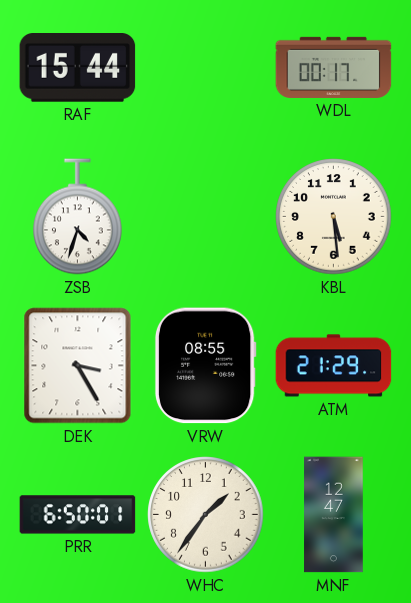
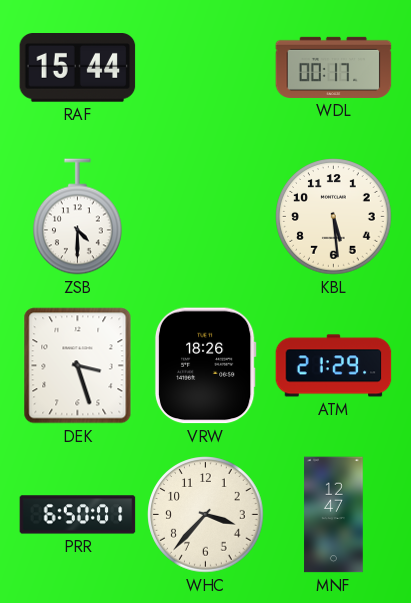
ZSB: 4:33 -> 4:30 (78, 217)
DEK: 3:25 -> 3:27 (78, 366)
VRW: 08:55 -> 18:26 (205, 366)
WHC: 1:36 -> 3:37 (206, 515)
